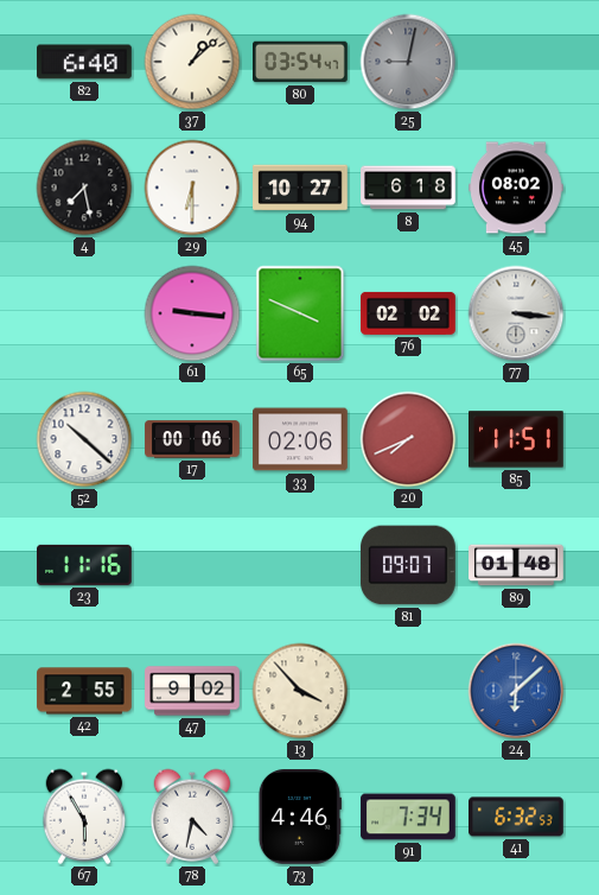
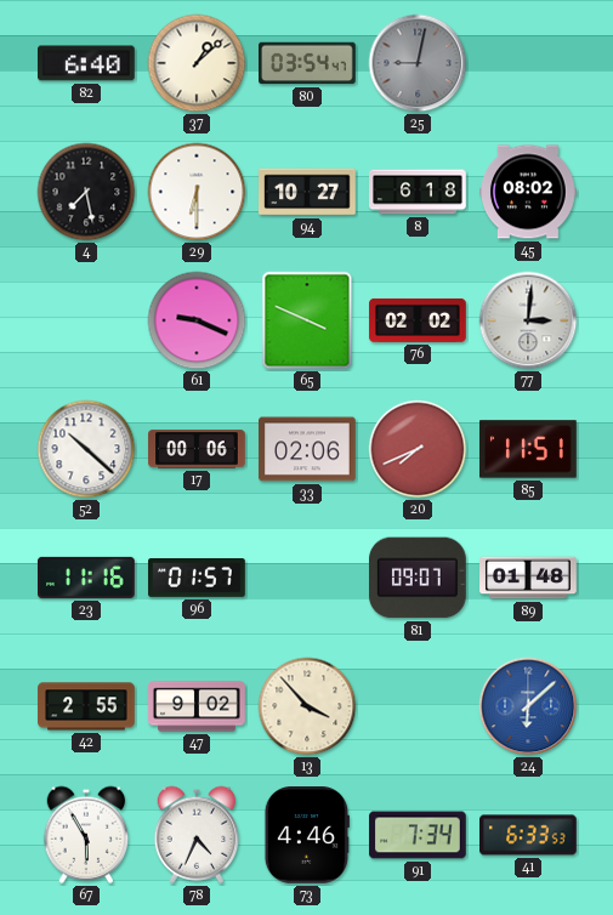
61: 9:16 -> 9:19 (197, 320)
77: 3:16 -> 3:01 (528, 320)
96: none -> 01:57 (197, 579)
78: 4:32 -> 4:34 (197, 835)
41: 6:32 -> 6:33 (529, 835)
